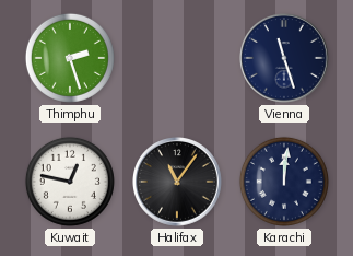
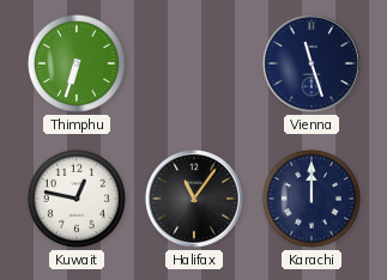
Thimphu: 2:27 -> 6:33 (77, 63)
Karachi: 12:01 -> 12:00 (312, 199)
